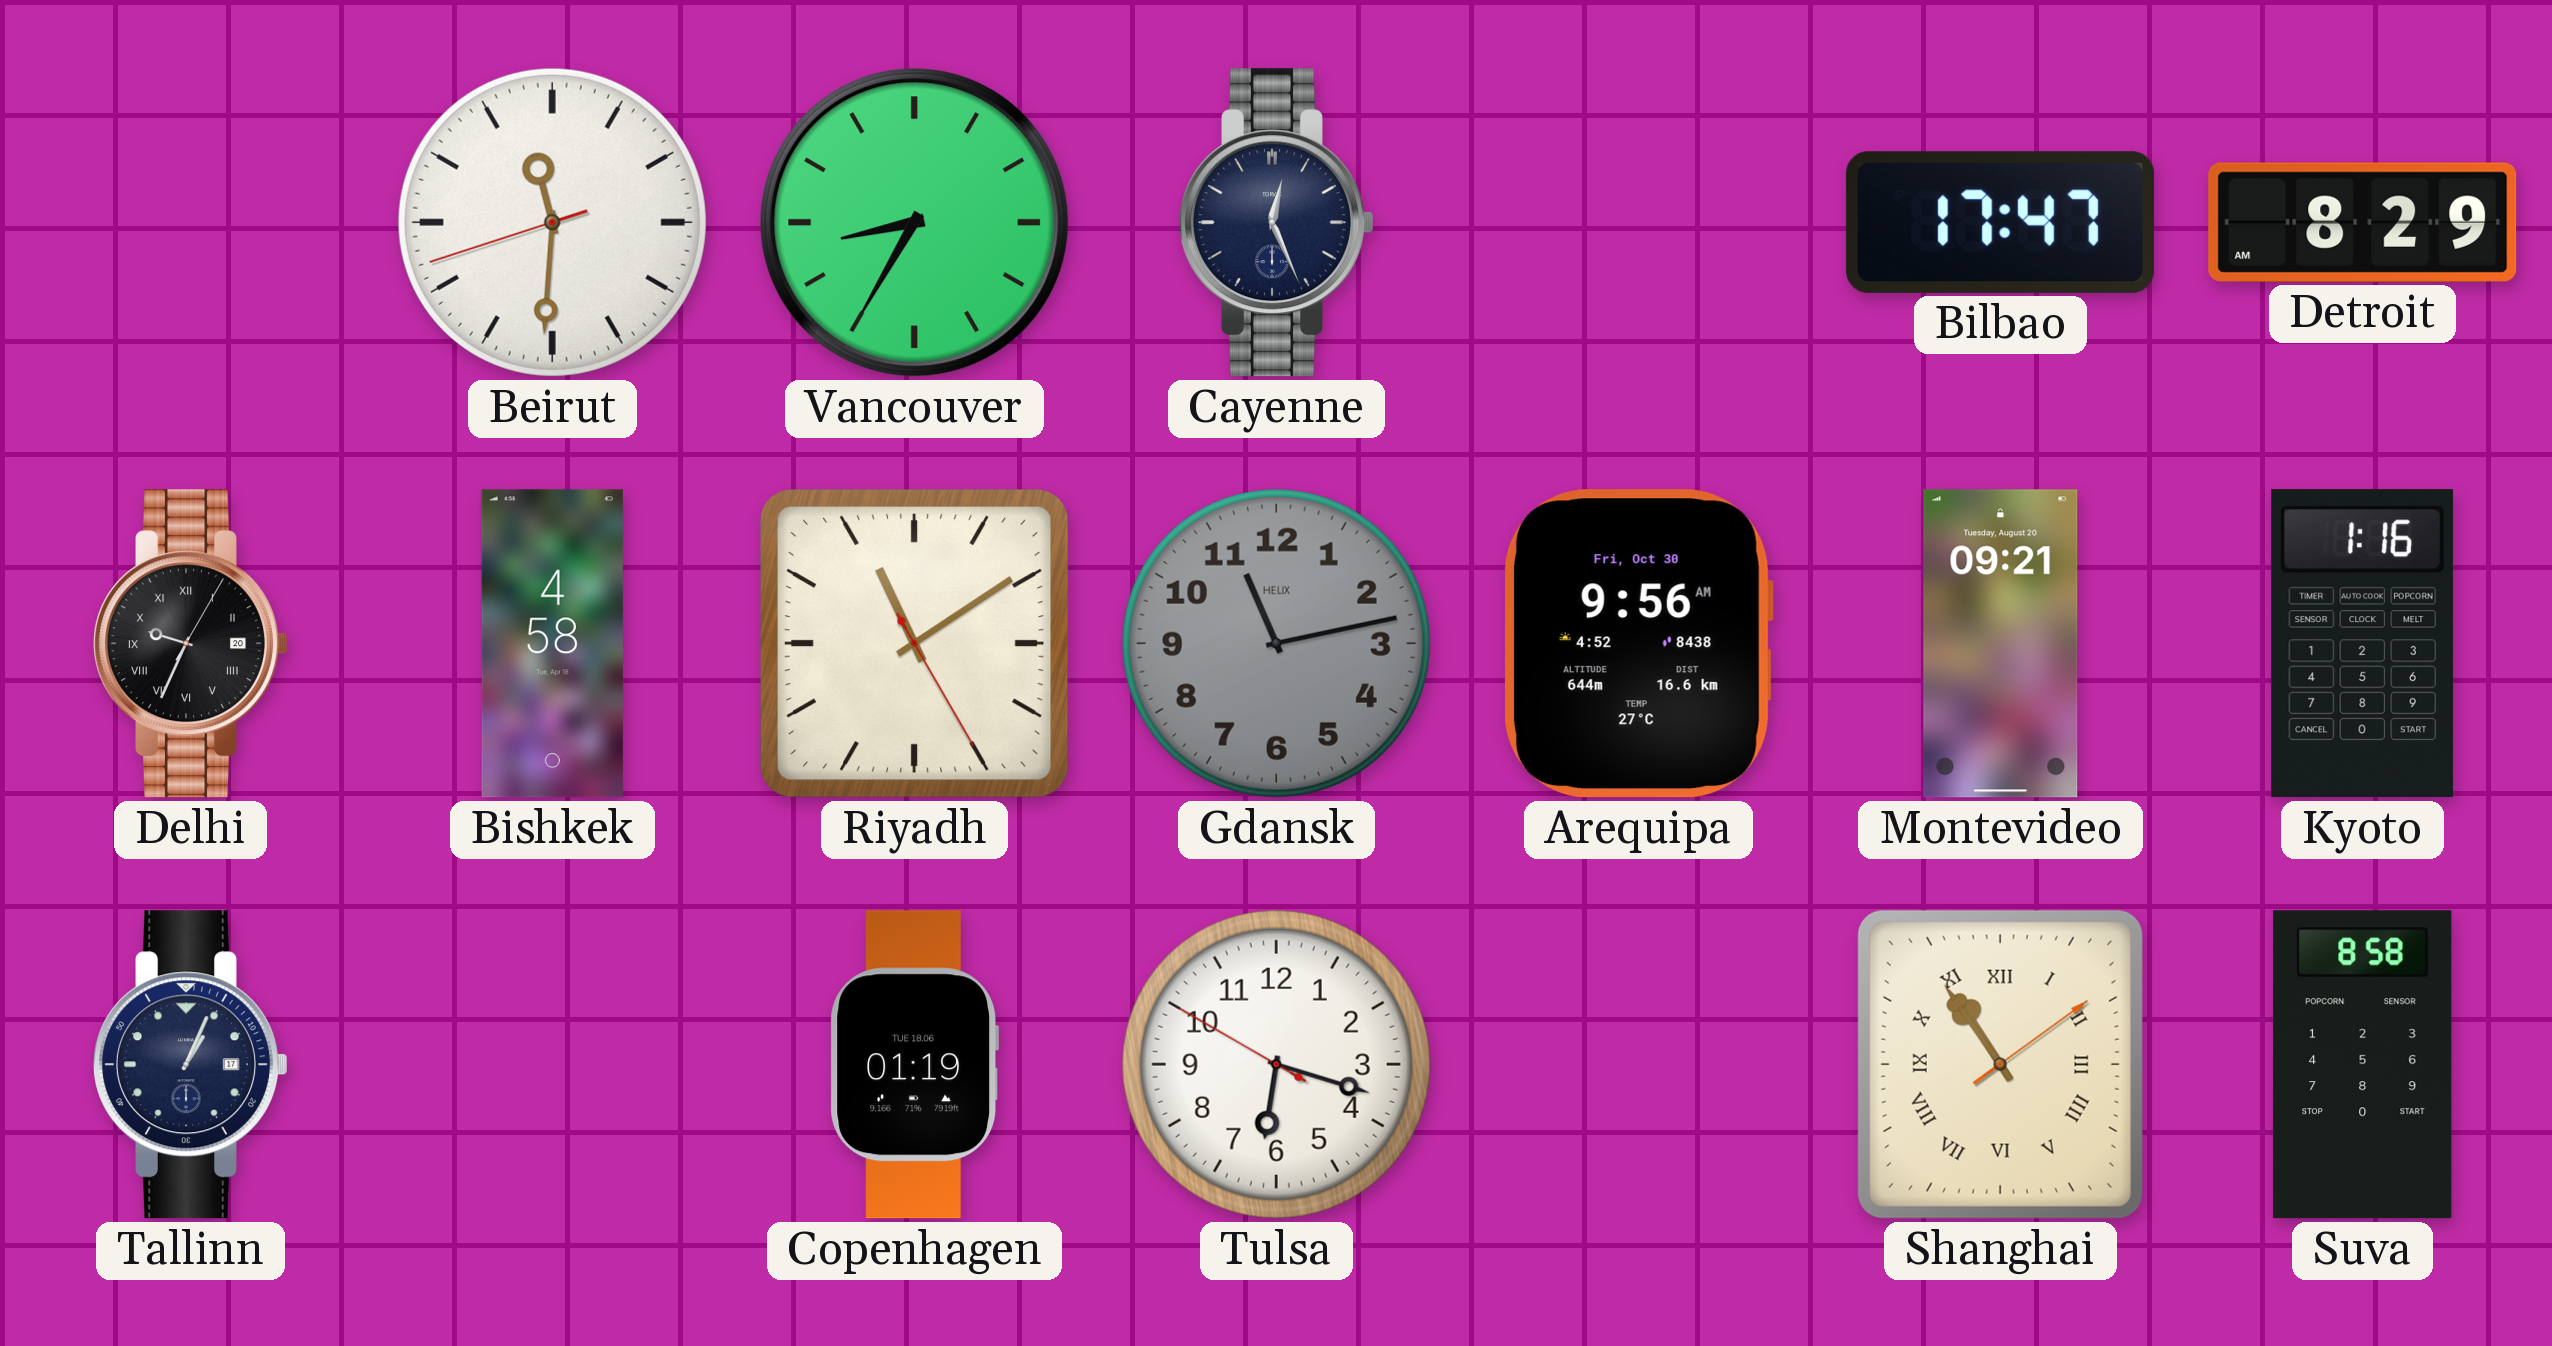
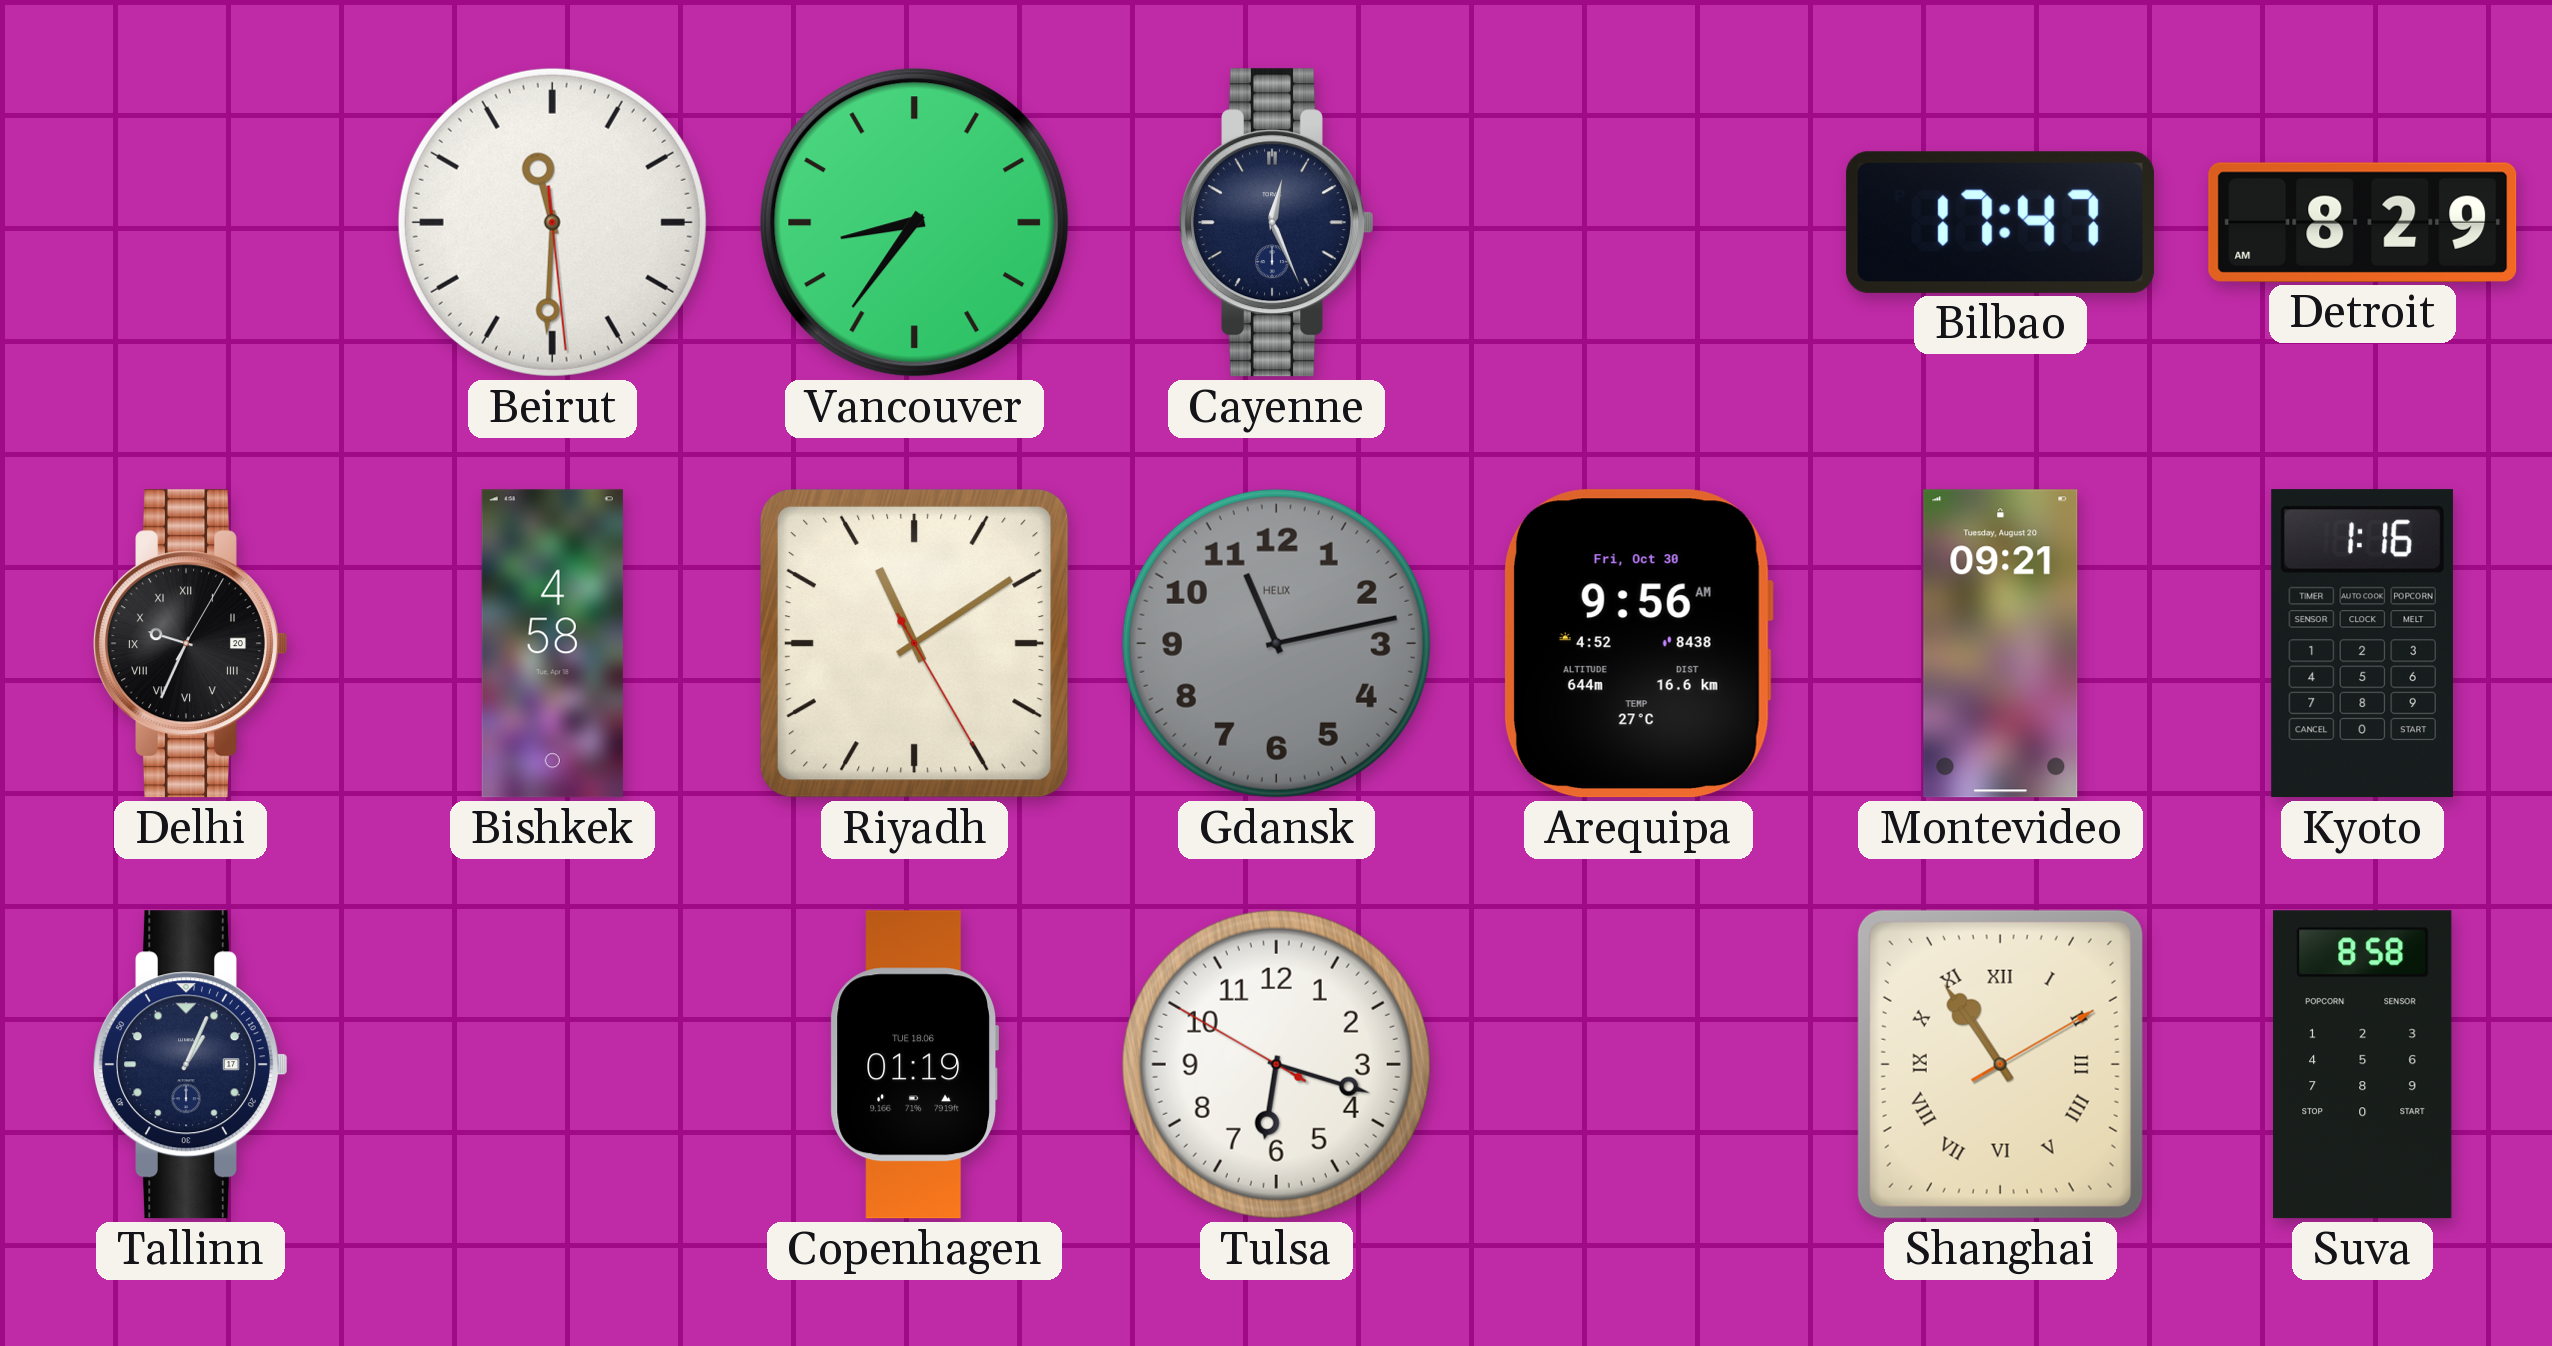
Beirut: 11:30:42 -> 11:30:29 (552, 222)
Vancouver: 8:35 -> 8:36 (915, 223)
Shanghai: 10:54:09 -> 10:54:10 (2000, 1064)
